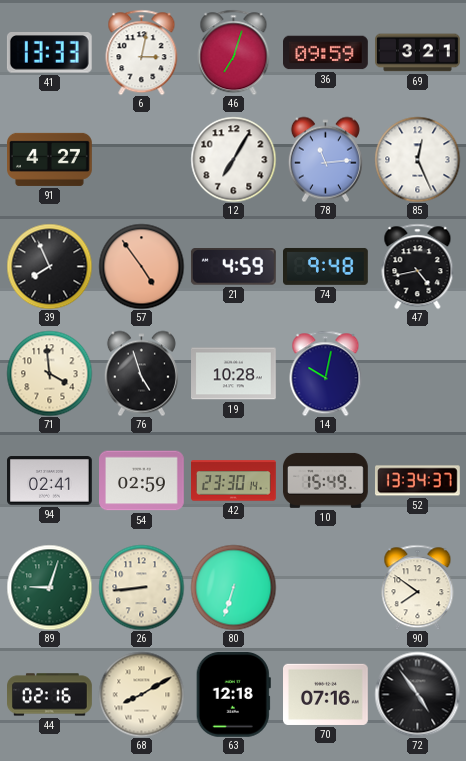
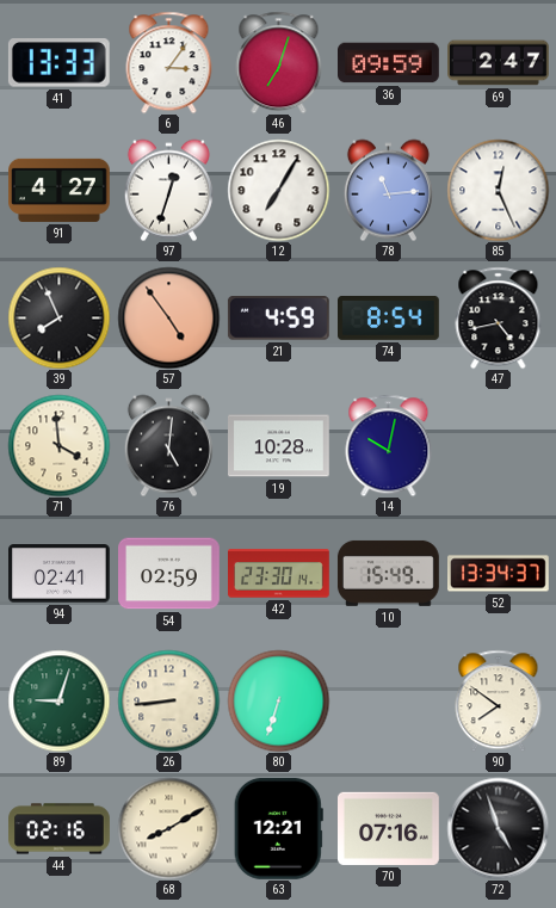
6: 3:02 -> 3:06 (169, 62)
69: 3:21 -> 2:47 (499, 63)
97: none -> 12:33 (168, 190)
74: 9:48 -> 8:54 (389, 319)
76: 4:57 -> 5:01 (168, 445)
63: 12:18 -> 12:21 (278, 828)
72: 4:54 -> 4:57 (498, 828)
